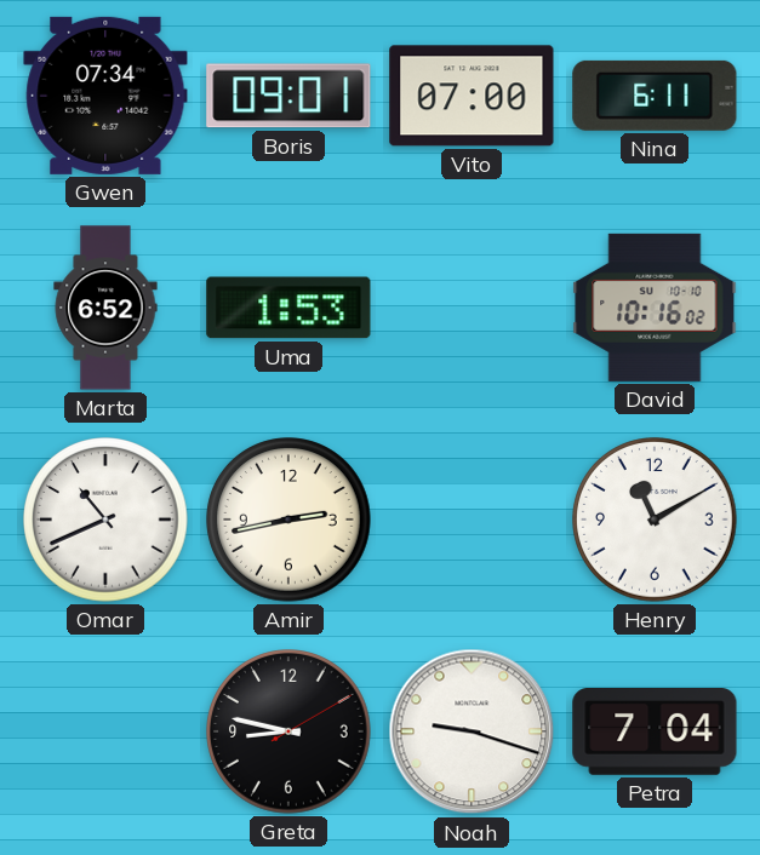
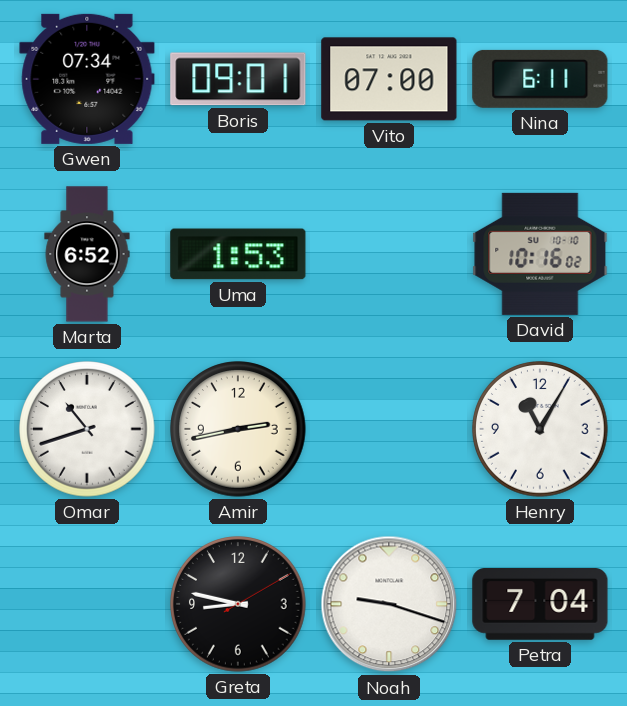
Omar: 10:41 -> 10:42 (87, 429)
Henry: 11:10 -> 11:05 (540, 429)
